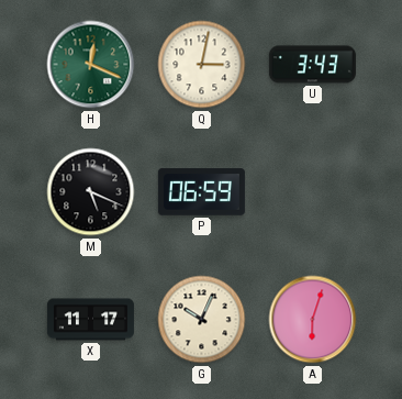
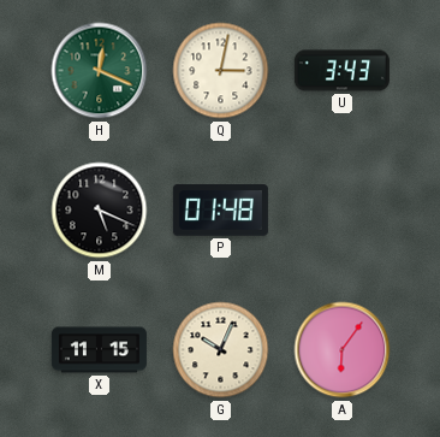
P: 06:59 -> 01:48 (220, 211)
X: 11:17 -> 11:15 (99, 350)
A: 6:03 -> 6:06 (343, 350)
